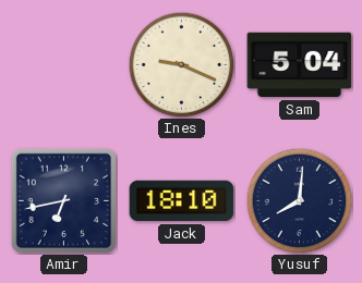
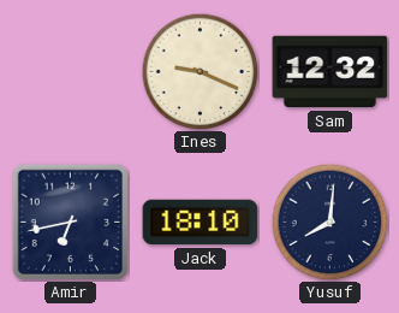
Sam: 5:04 -> 12:32 (330, 72)
